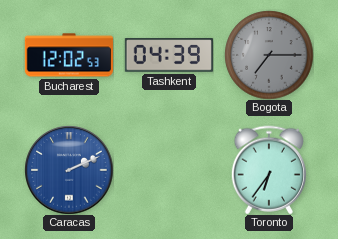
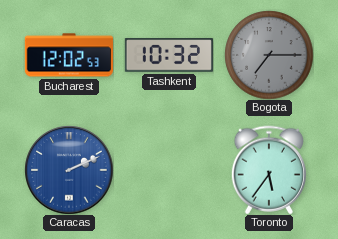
Tashkent: 04:39 -> 10:32 (168, 55)
Toronto: 6:36 -> 5:36 (268, 170)
